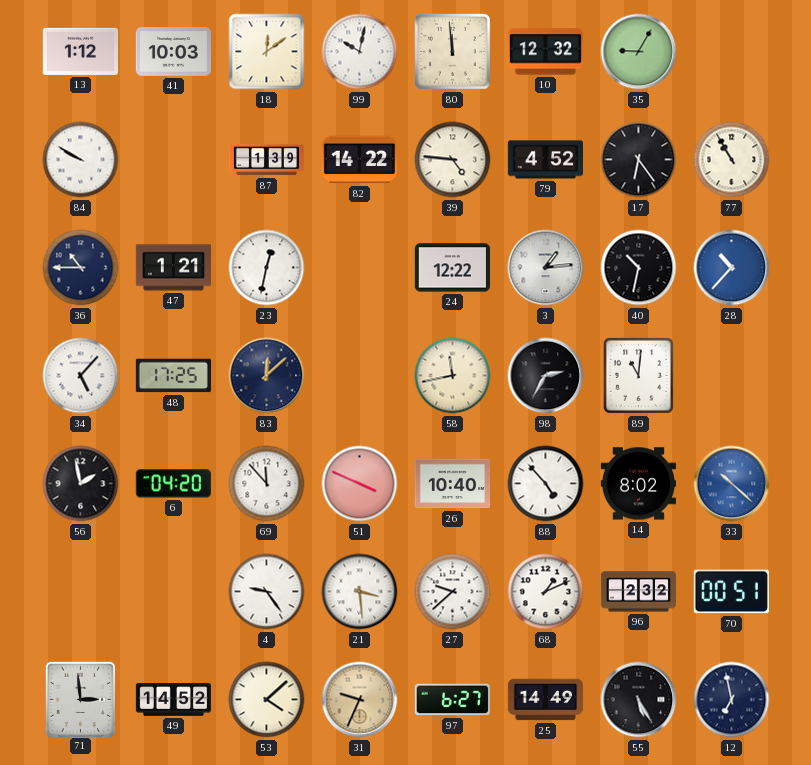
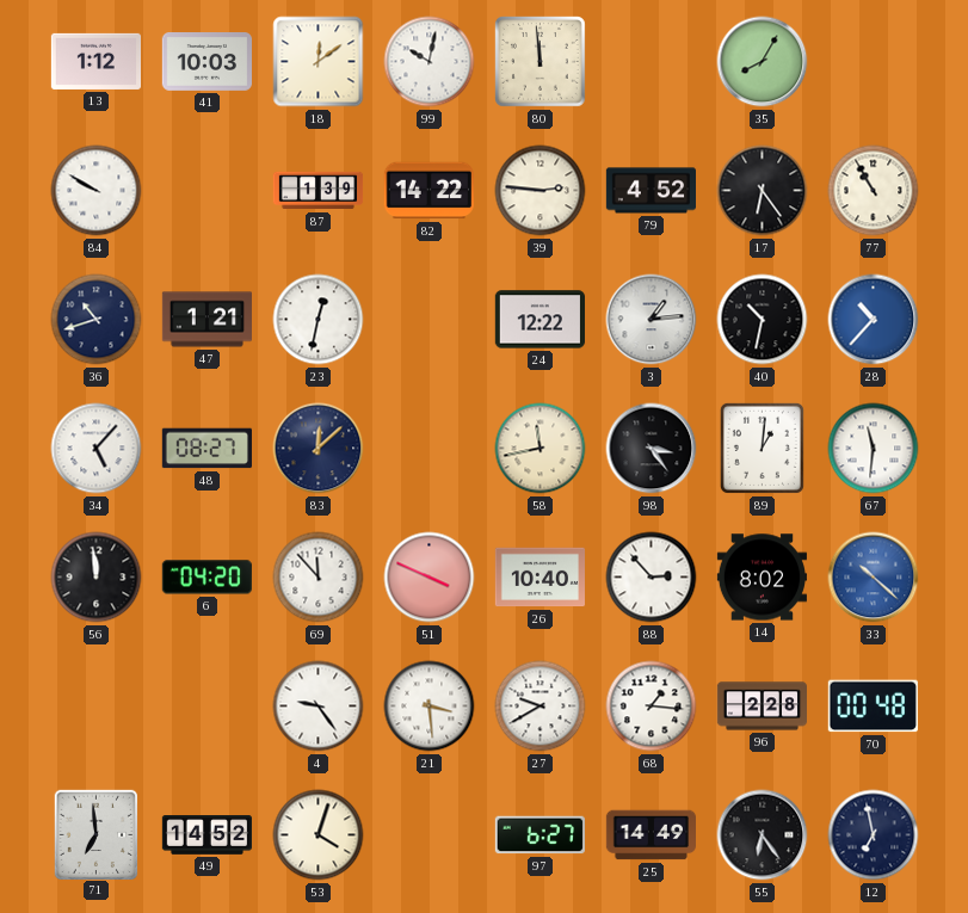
10: 12:32 -> none (545, 52)
35: 9:05 -> 8:05 (763, 62)
39: 4:46 -> 2:46 (541, 191)
36: 10:45 -> 10:42 (97, 320)
48: 17:25 -> 08:27 (206, 449)
98: 2:35 -> 3:24 (652, 449)
89: 11:01 -> 1:01 (762, 448)
67: none -> 11:31 (874, 449)
56: 1:58 -> 11:59 (97, 578)
88: 4:53 -> 2:53 (652, 578)
27: 9:38 -> 9:40 (541, 707)
68: 1:11 -> 1:16 (652, 707)
96: 2:32 -> 2:28 (762, 707)
70: 00:51 -> 00:48 (873, 707)
71: 2:59 -> 6:59 (95, 834)
53: 4:08 -> 4:03 (319, 835)
31: 9:34 -> none (360, 700)
55: 5:25 -> 6:24 (763, 835)
